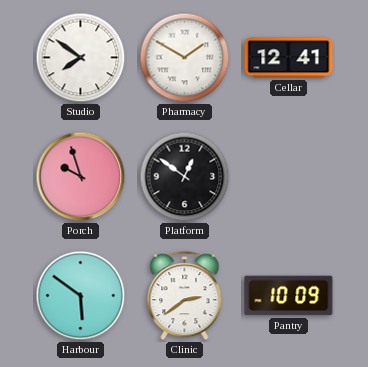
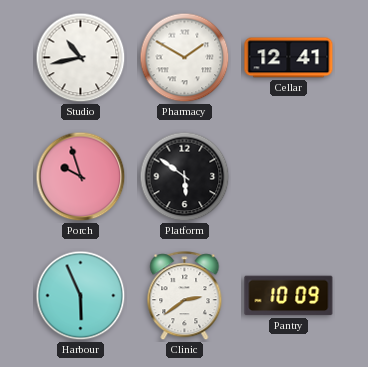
Studio: 7:51 -> 10:43 (81, 58)
Platform: 12:51 -> 5:51 (185, 177)
Harbour: 5:51 -> 5:56 (81, 296)
